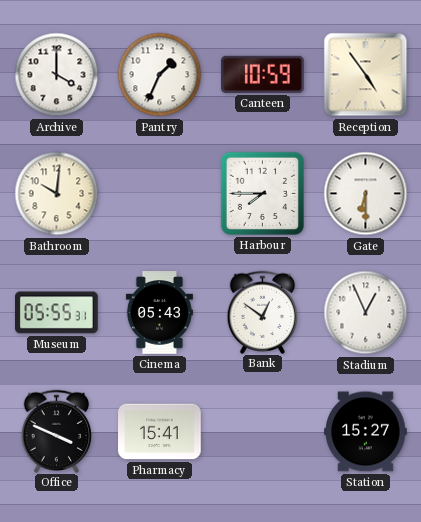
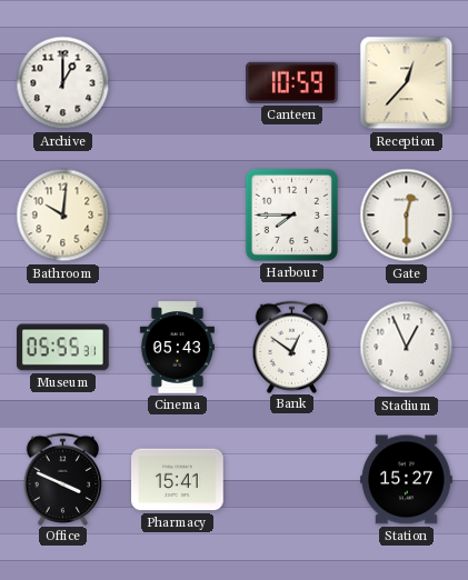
Archive: 4:00 -> 1:00 (63, 83)
Pantry: 1:34 -> none (160, 75)
Reception: 4:54 -> 12:37 (407, 83)
Gate: 6:30 -> 12:30 (407, 216)
